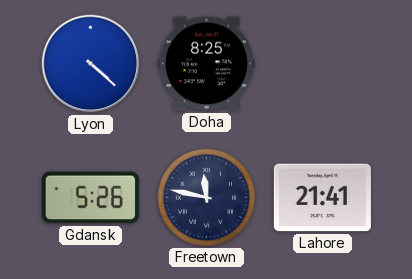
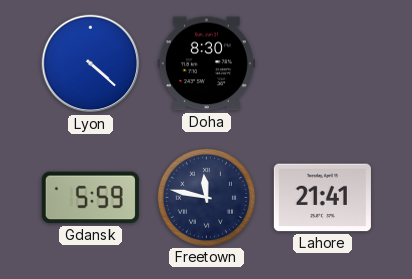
Doha: 8:25 -> 8:30 (206, 64)
Gdansk: 5:26 -> 5:59 (90, 198)
